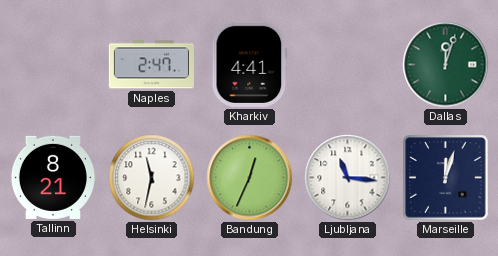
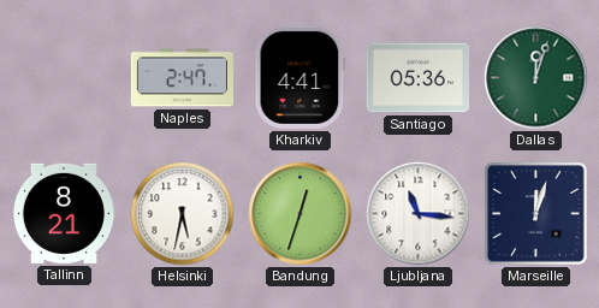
Santiago: none -> 05:36 (417, 78)
Helsinki: 11:32 -> 5:32 (183, 214)
Bandung: 12:34 -> 12:33 (301, 214)
